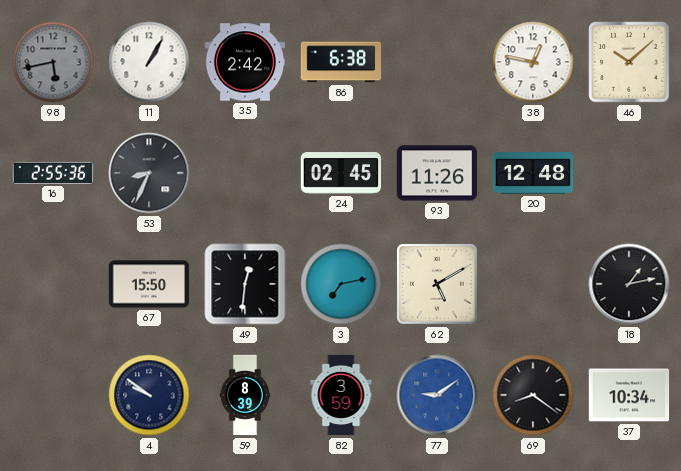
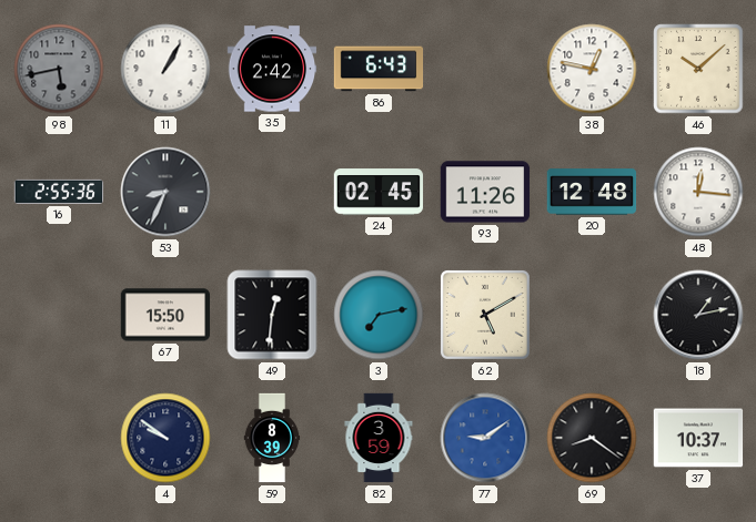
86: 6:38 -> 6:43 (379, 69)
48: none -> 12:16 (698, 192)
37: 10:34 -> 10:37 (698, 438)
